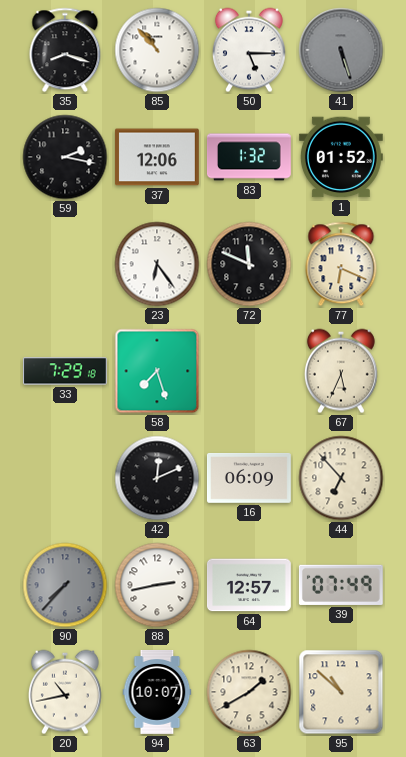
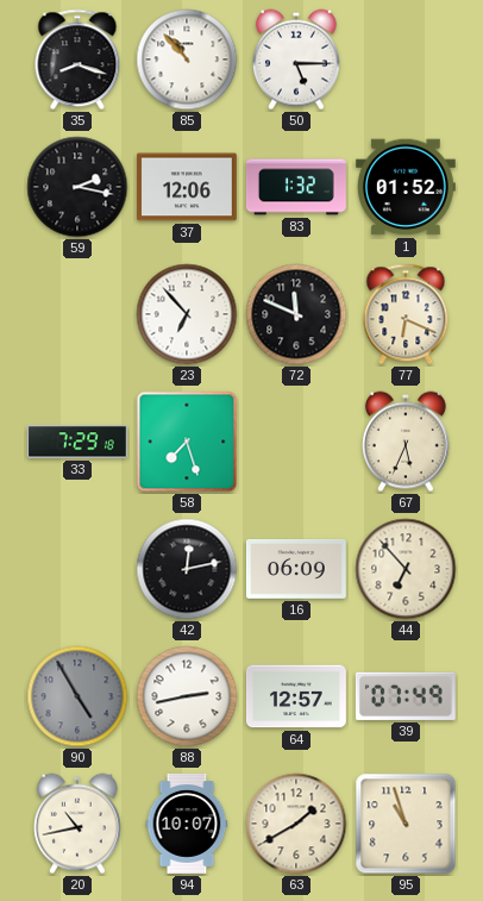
41: 5:27 -> none (341, 50)
23: 6:24 -> 6:53 (187, 314)
42: 12:11 -> 12:13 (187, 569)
90: 7:37 -> 4:55 (77, 696)
95: 10:52 -> 10:57 (406, 824)
